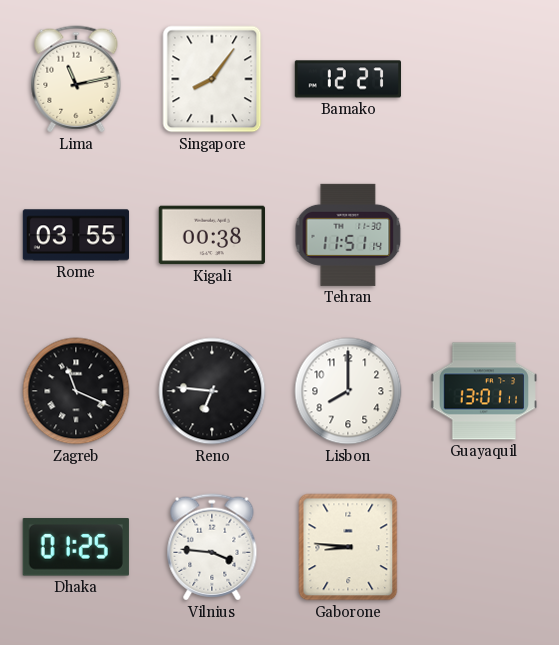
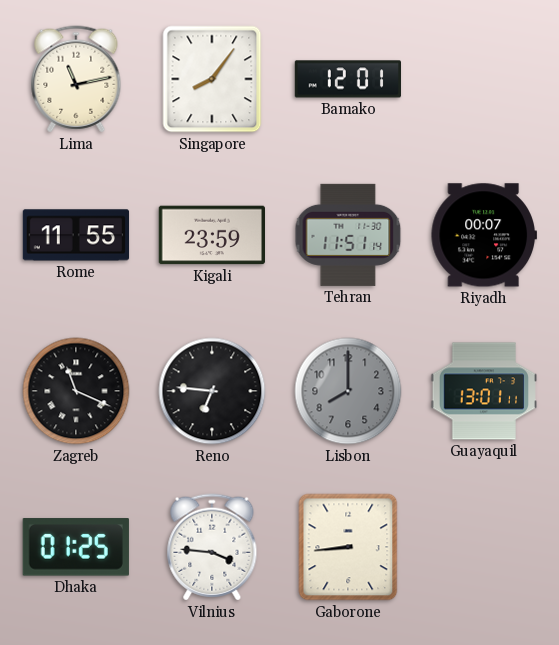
Bamako: 12:27 -> 12:01 (347, 79)
Rome: 03:55 -> 11:55 (76, 235)
Kigali: 00:38 -> 23:59 (211, 235)
Riyadh: none -> 00:07 (484, 235)
Lisbon dial: white -> grey (348, 391)
Gaborone: 8:46 -> 8:44 (348, 547)
